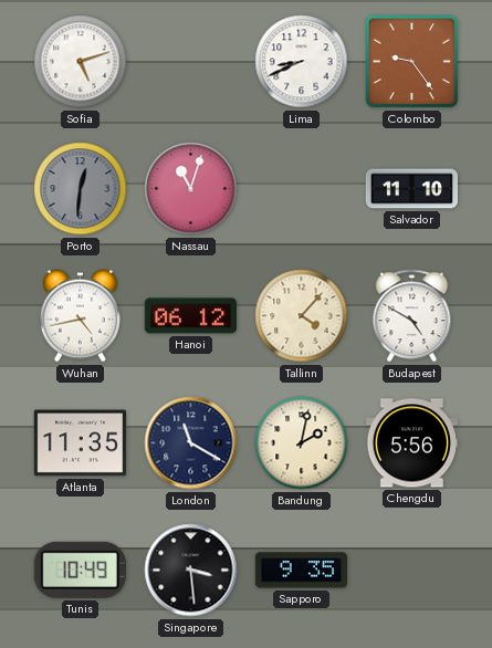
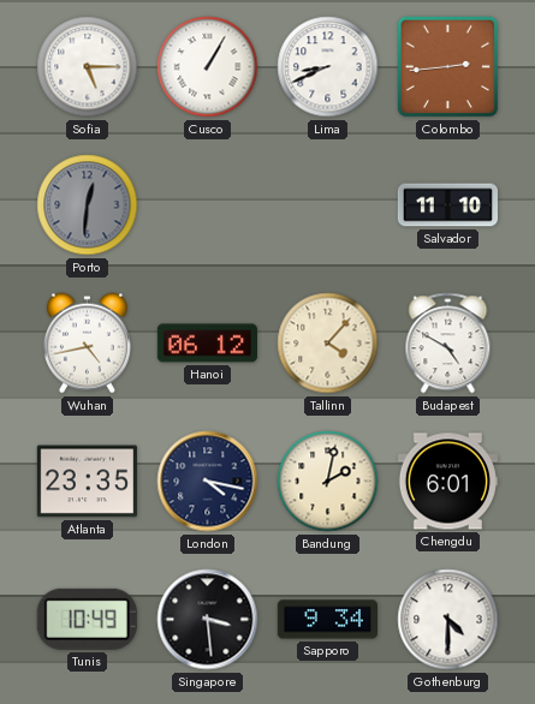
Sofia: 5:12 -> 5:15 (88, 67)
Cusco: none -> 1:05 (208, 67)
Colombo: 9:24 -> 2:44 (448, 67)
Nassau: 11:03 -> none (191, 189)
Atlanta: 11:35 -> 23:35 (87, 482)
London: 11:20 -> 4:17 (208, 482)
Chengdu: 5:56 -> 6:01 (447, 482)
Sapporo: 9:35 -> 9:34 (327, 620)
Gothenburg: none -> 4:30 (448, 620)
